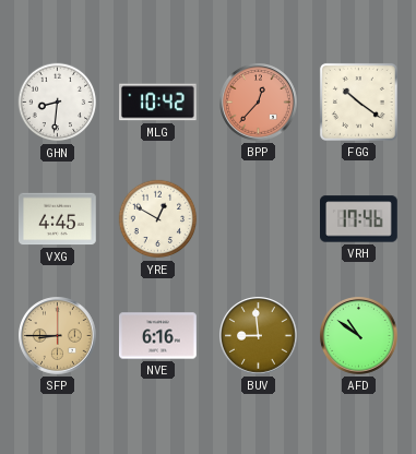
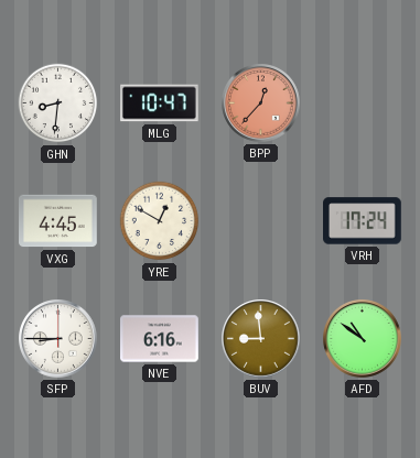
MLG: 10:42 -> 10:47 (160, 103)
FGG: 10:21 -> none (358, 101)
VRH: 17:46 -> 17:24 (363, 221)
SFP dial: champagne -> white (58, 339)
